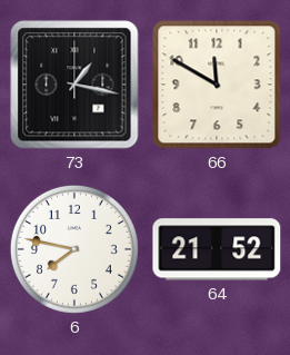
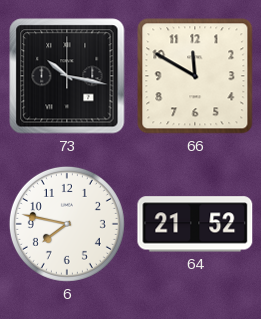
73: 1:17 -> 10:17 (67, 76)
